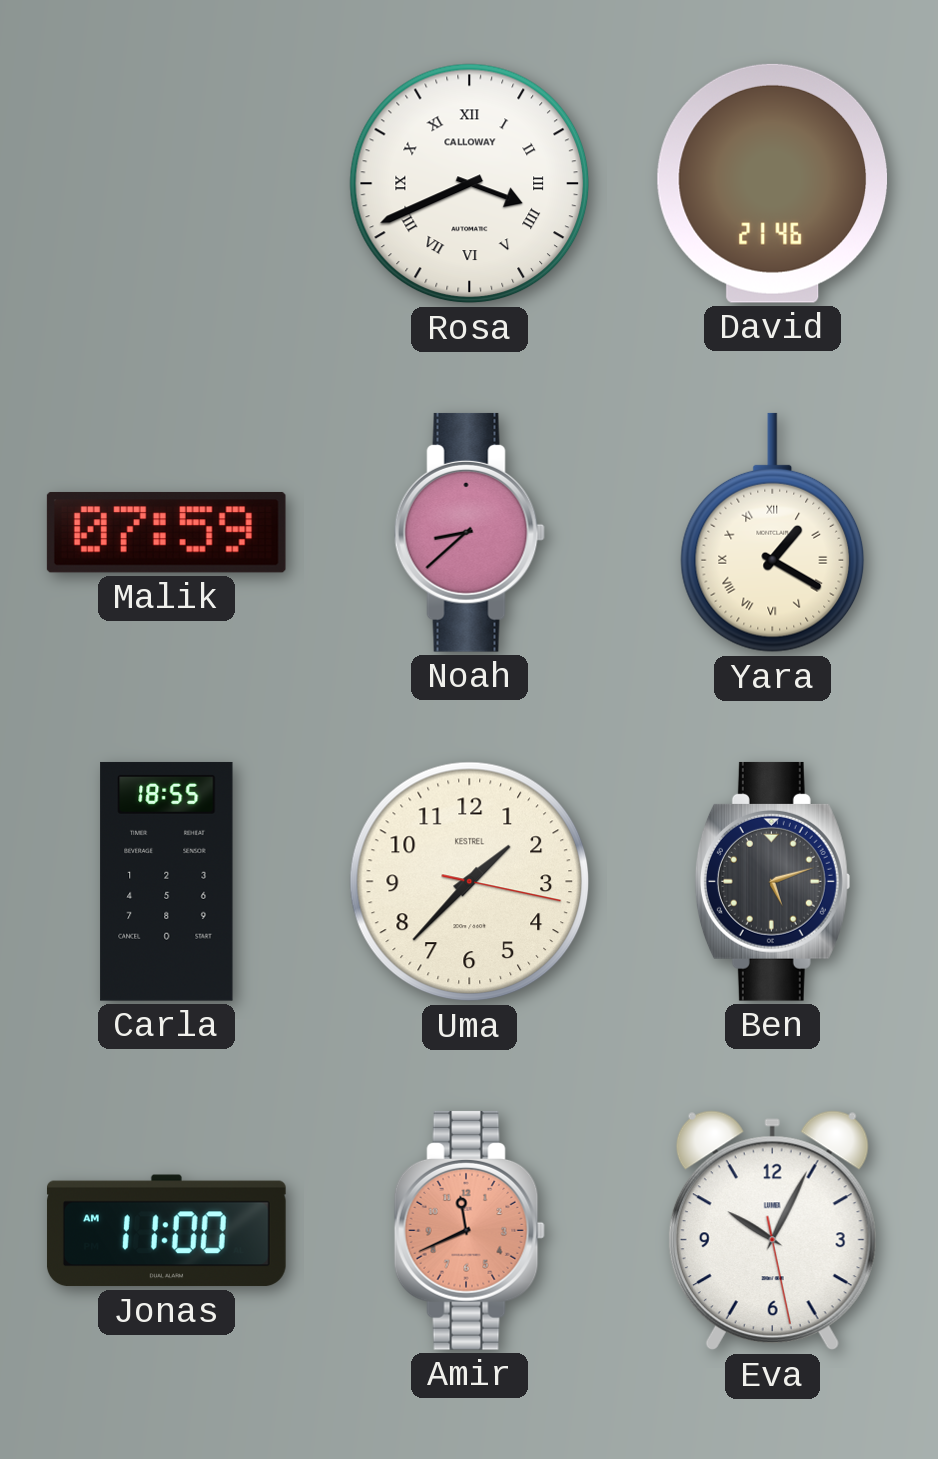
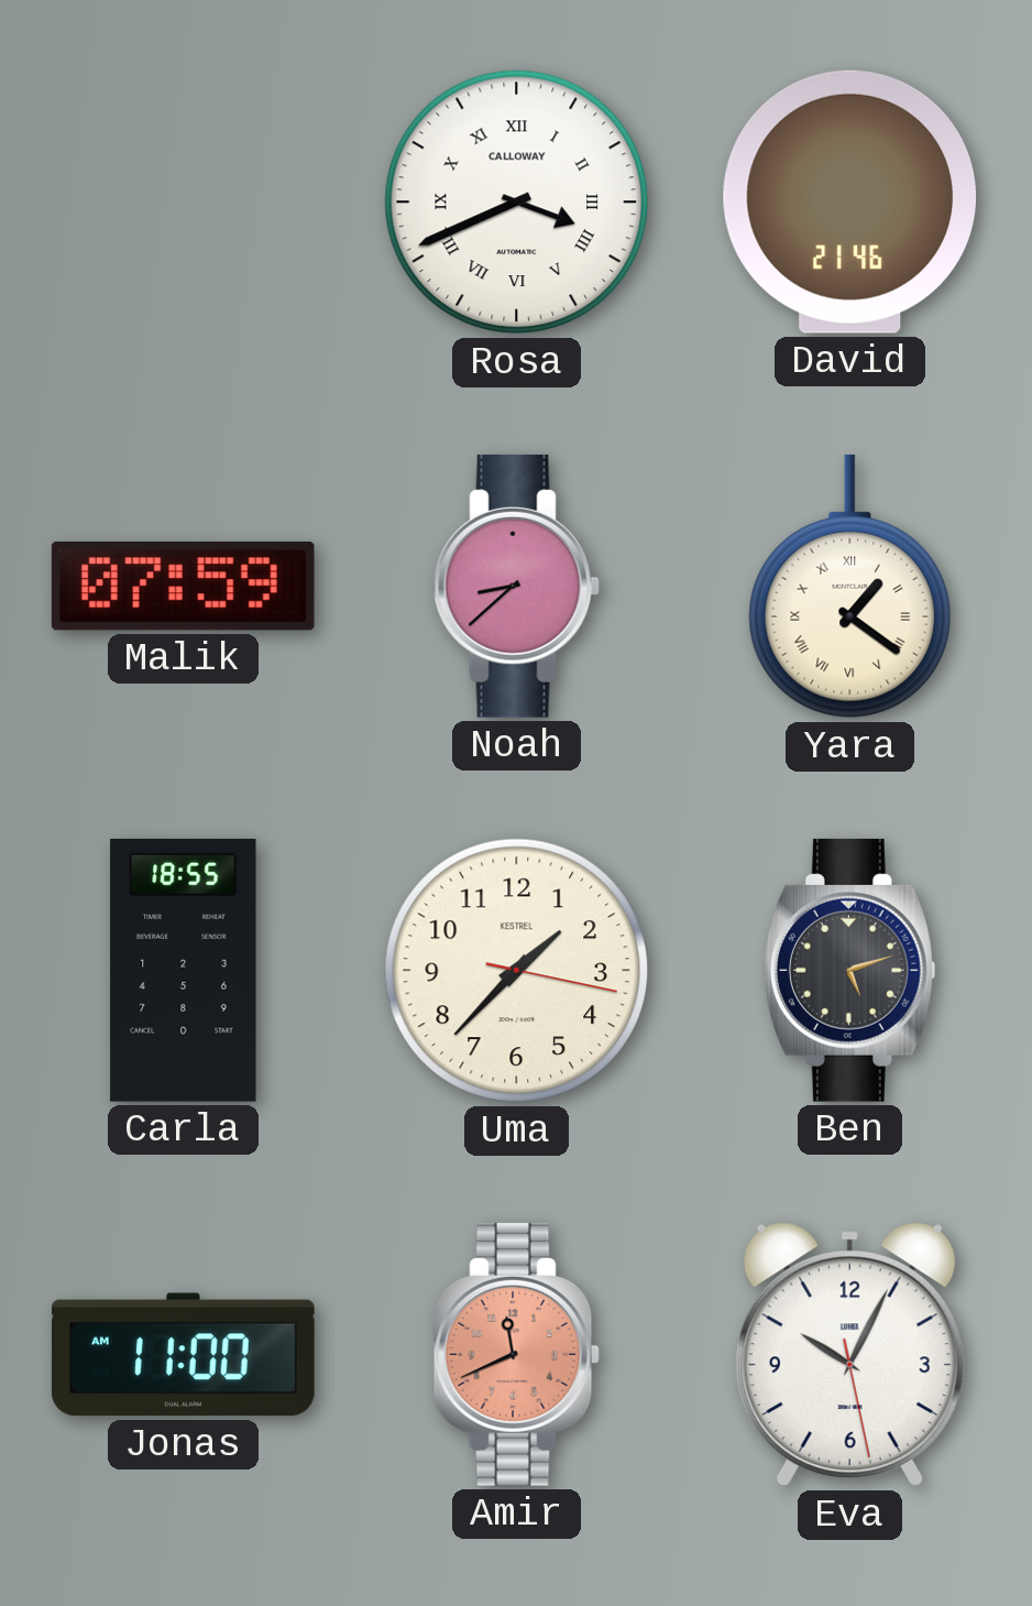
Yara: 1:20 -> 1:21 (850, 587)
